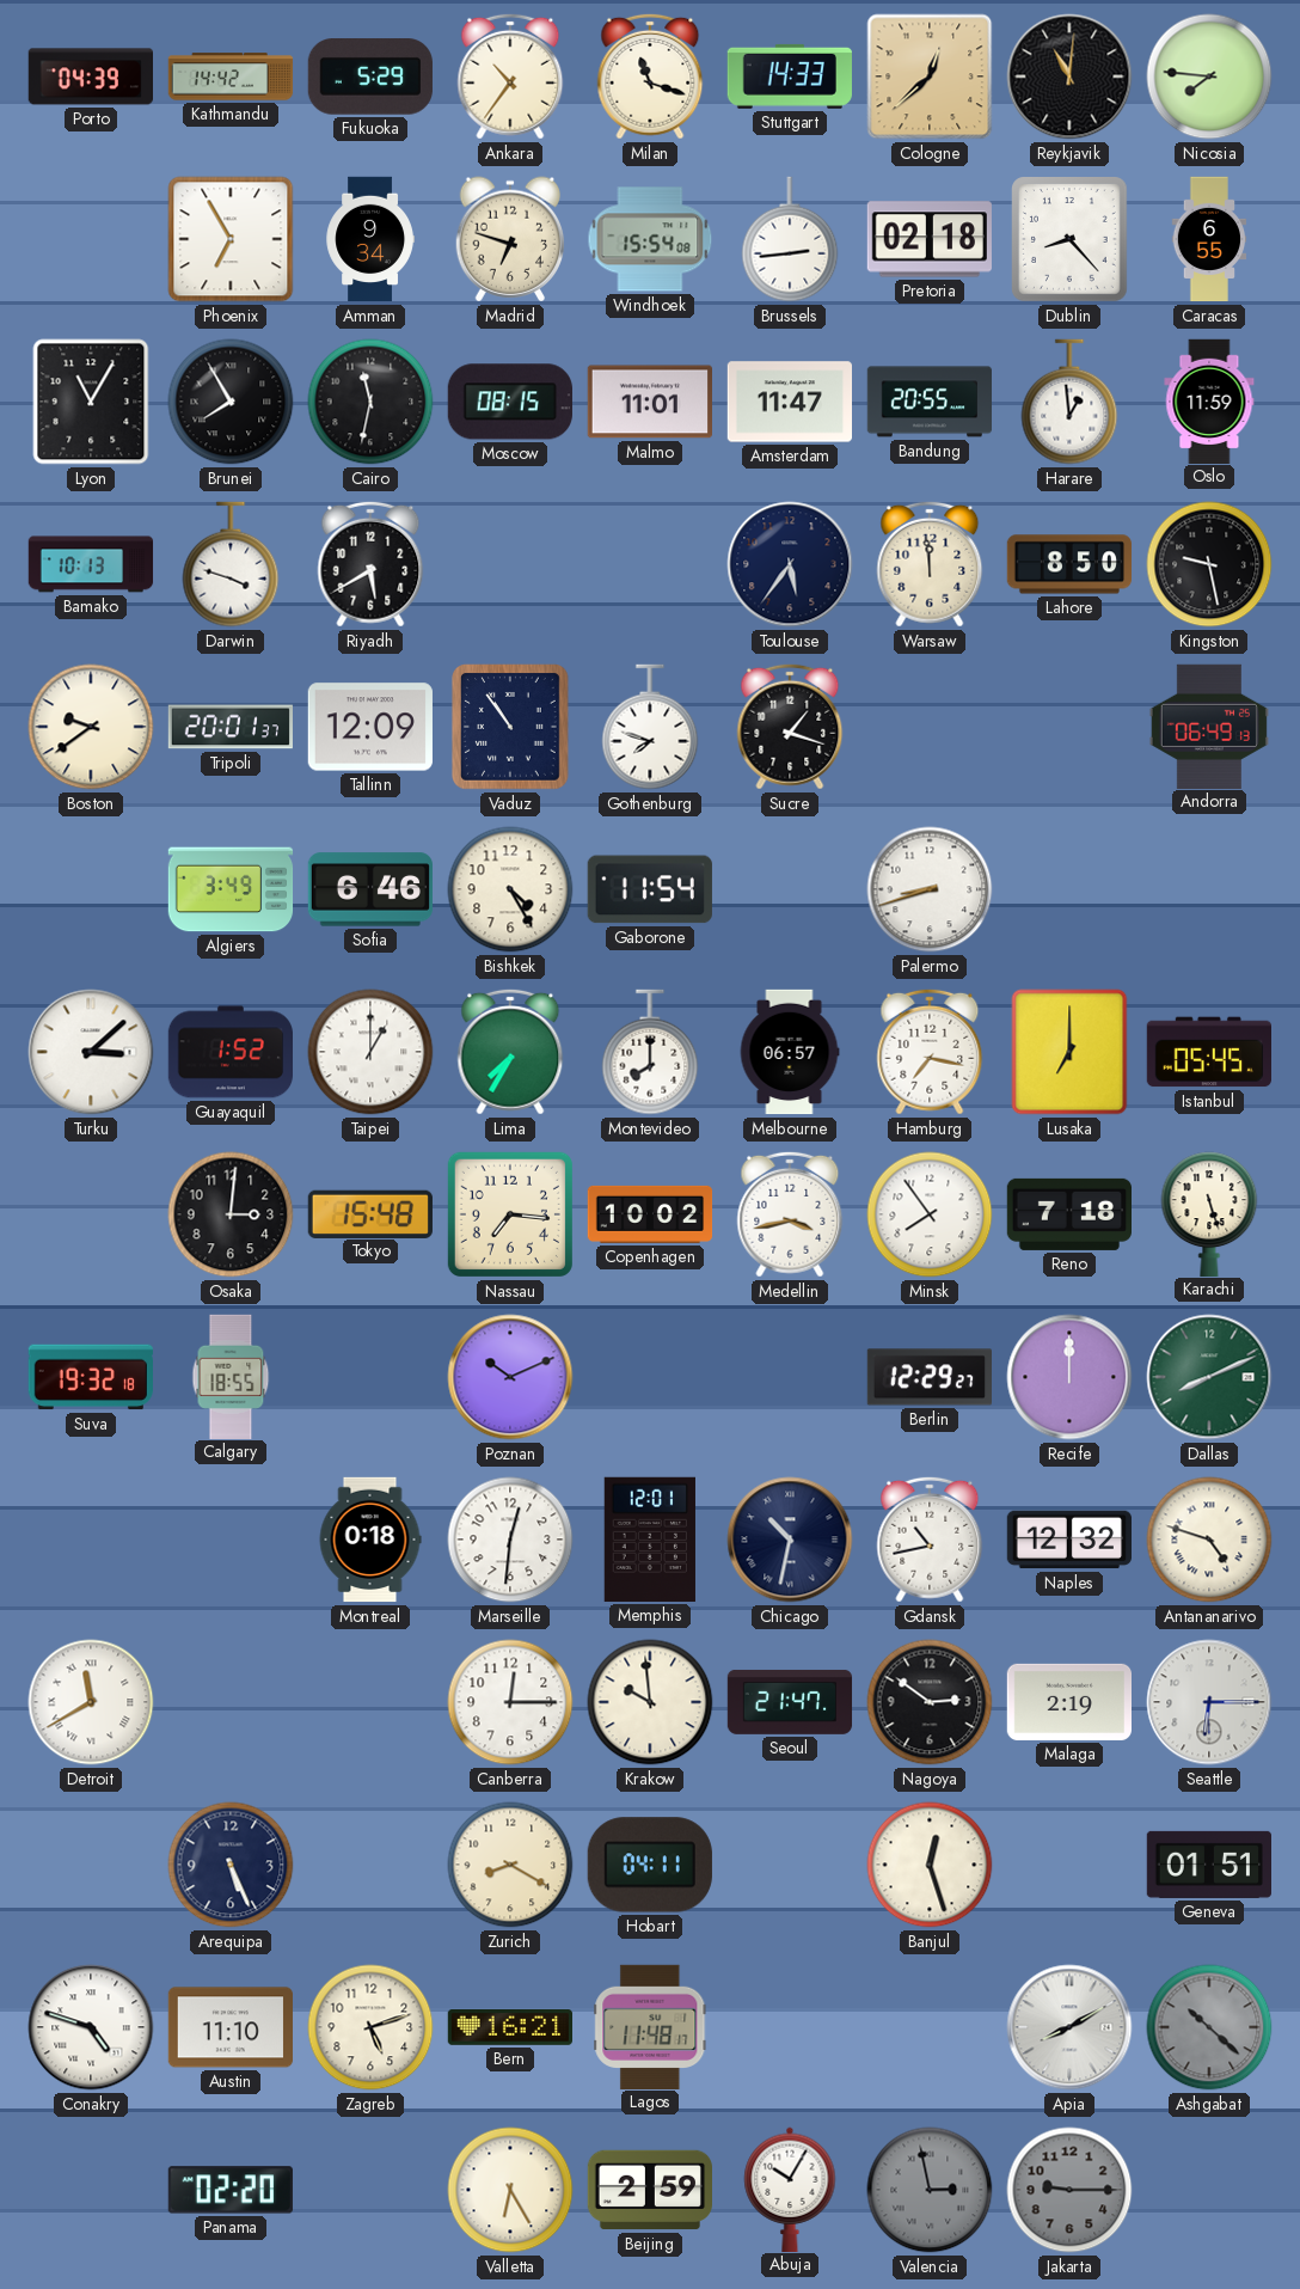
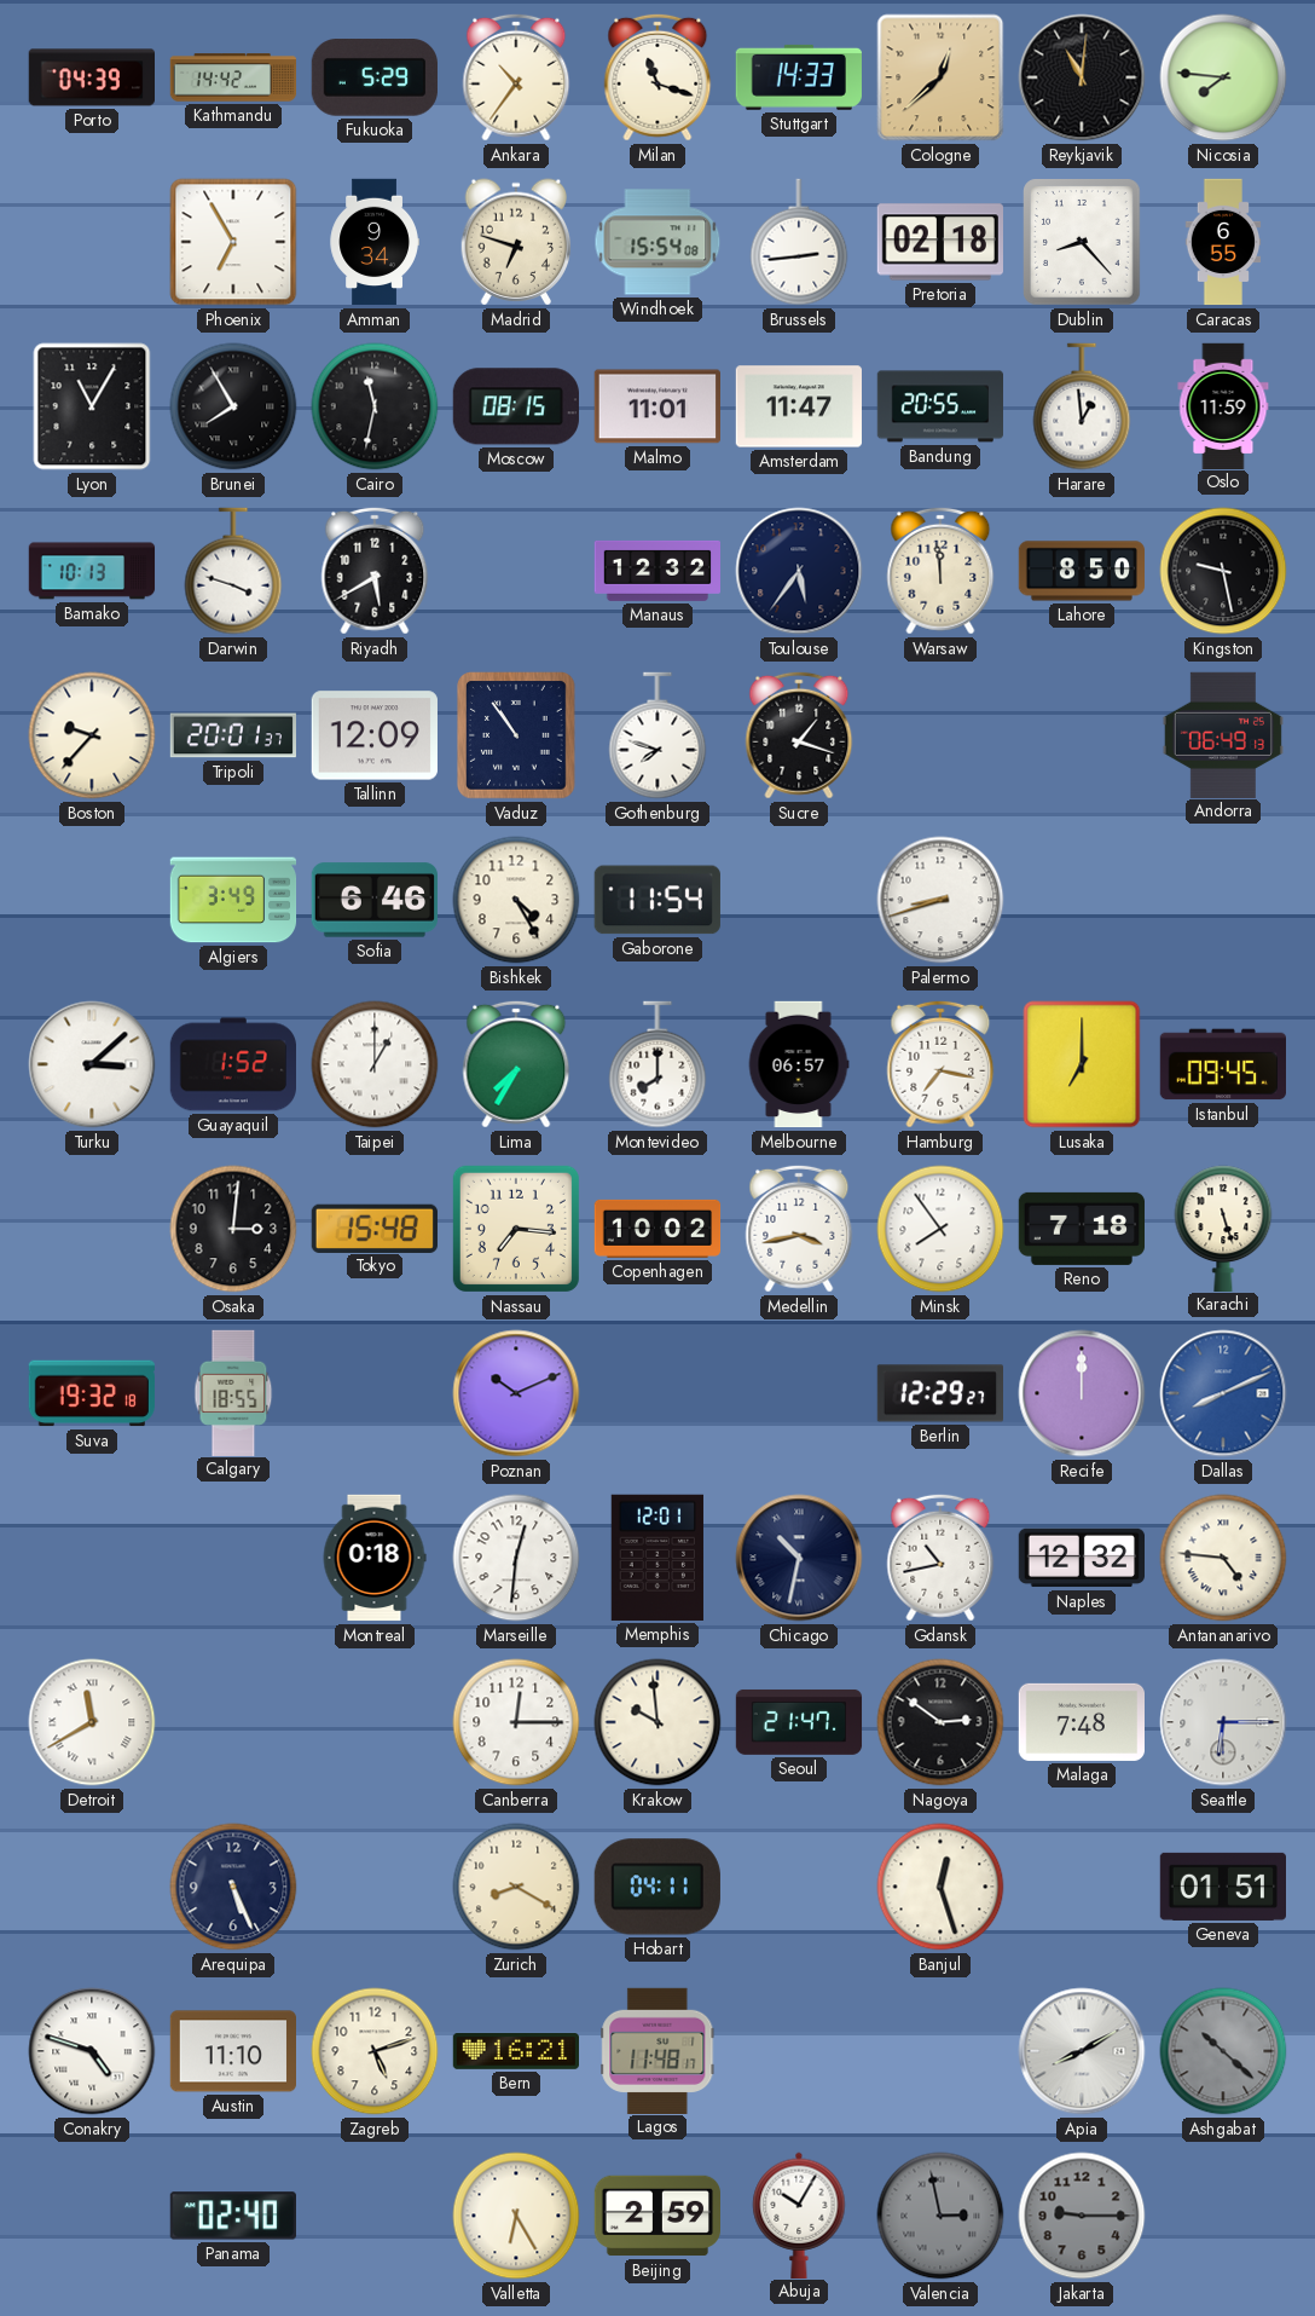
Manaus: none -> 12:32 (656, 571)
Boston: 9:39 -> 9:37 (92, 735)
Istanbul: 05:45 -> 09:45 (1222, 1064)
Dallas dial: green -> blue (1223, 1393)
Antananarivo: 4:48 -> 4:46 (1223, 1558)
Malaga: 2:19 -> 7:48 (1081, 1722)
Panama: 02:20 -> 02:40 (233, 2216)
